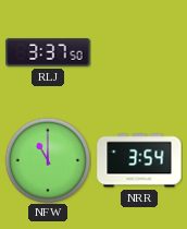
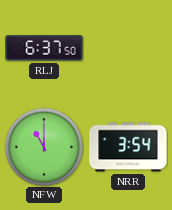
RLJ: 3:37 -> 6:37 (44, 48)
